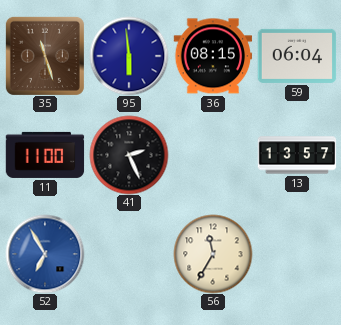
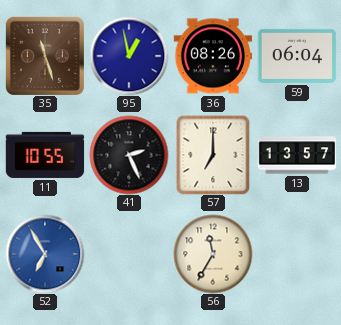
95: 5:59 -> 12:58 (129, 56)
36: 08:15 -> 08:26 (213, 56)
11: 11:00 -> 10:55 (45, 155)
57: none -> 7:00 (213, 155)
